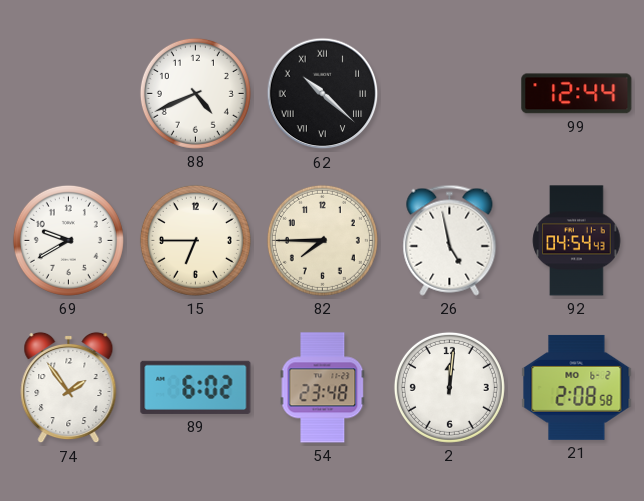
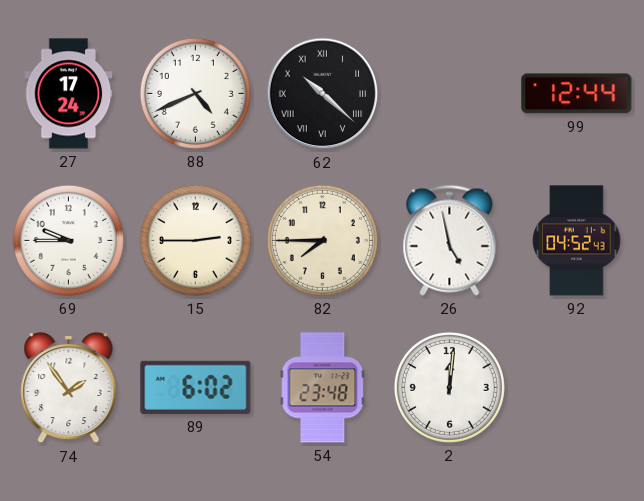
27: none -> 17:24 (69, 94)
69: 9:40 -> 9:45 (68, 240)
15: 6:45 -> 2:45 (195, 240)
92: 04:54 -> 04:52 (577, 241)
21: 2:08 -> none (577, 387)
